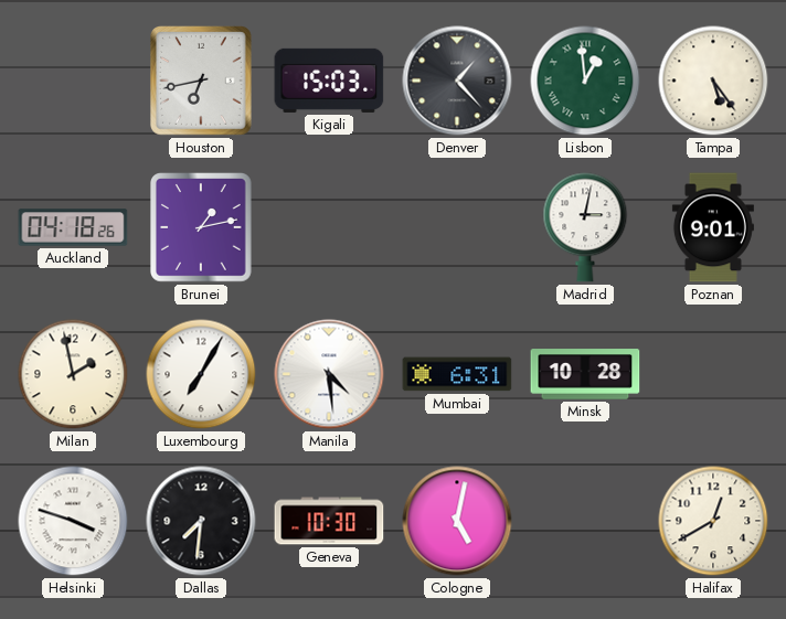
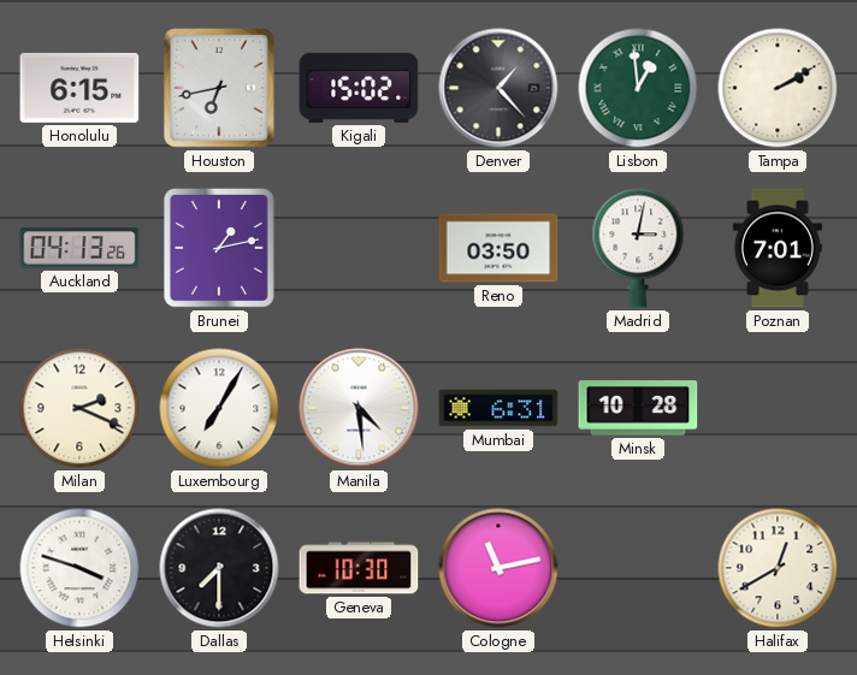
Honolulu: none -> 6:15 (79, 88)
Kigali: 15:03 -> 15:02 (359, 88)
Tampa: 5:24 -> 2:10 (778, 88)
Auckland: 04:18 -> 04:13 (79, 248)
Reno: none -> 03:50 (498, 248)
Poznan: 9:01 -> 7:01 (778, 248)
Milan: 1:58 -> 2:19 (79, 408)
Dallas: 7:31 -> 7:30 (219, 568)
Cologne: 5:02 -> 11:13 (498, 568)
